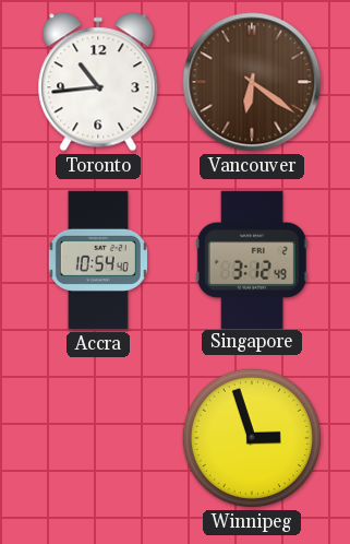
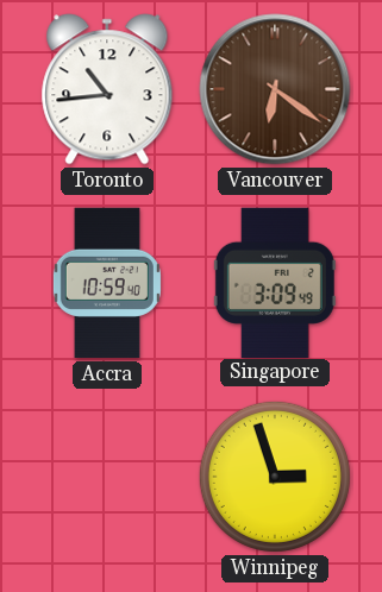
Accra: 10:54 -> 10:59 (107, 283)
Singapore: 3:12 -> 3:09 (275, 282)
